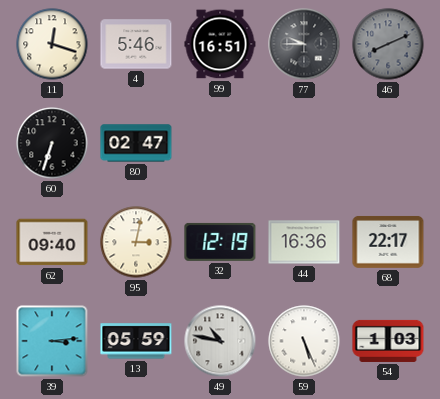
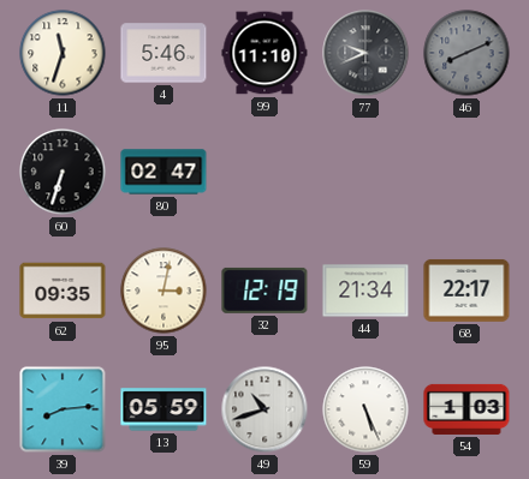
11: 12:18 -> 11:33 (63, 53)
99: 16:51 -> 11:10 (264, 53)
77: 9:45 -> 9:41 (365, 53)
62: 09:40 -> 09:35 (63, 291)
44: 16:36 -> 21:34 (365, 291)
39: 3:14 -> 8:14 (63, 409)
49: 10:47 -> 10:42 (264, 409)
